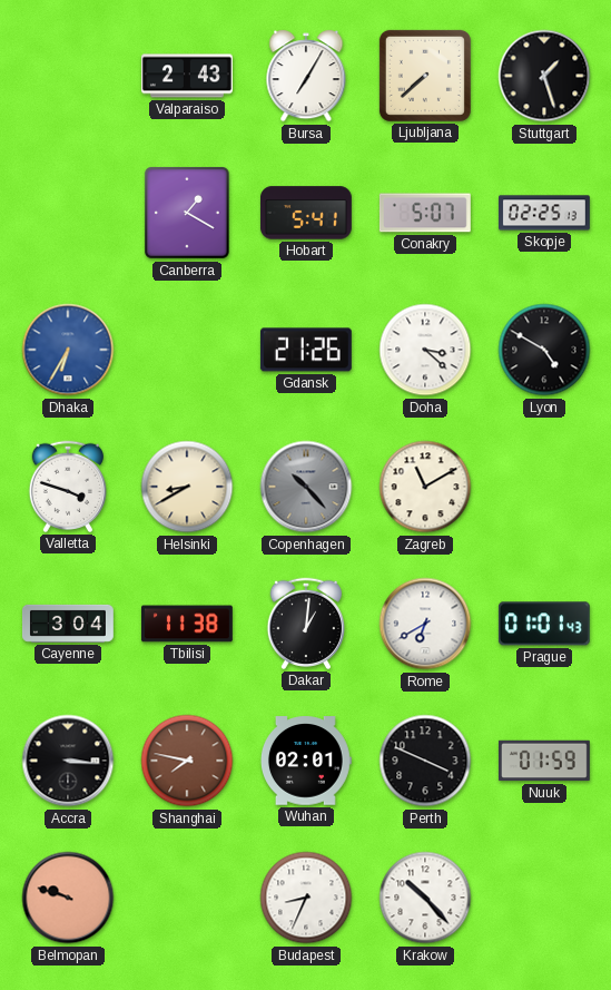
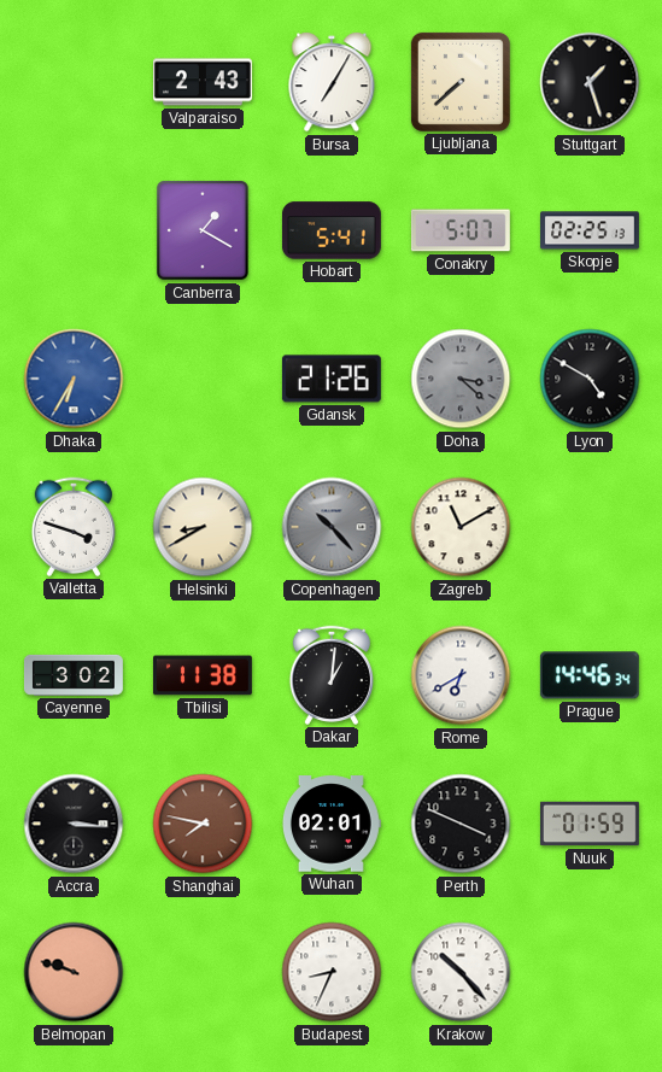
Doha dial: white -> grey (461, 379)
Cayenne: 3:04 -> 3:02 (74, 675)
Prague: 01:01 -> 14:46 (590, 675)
